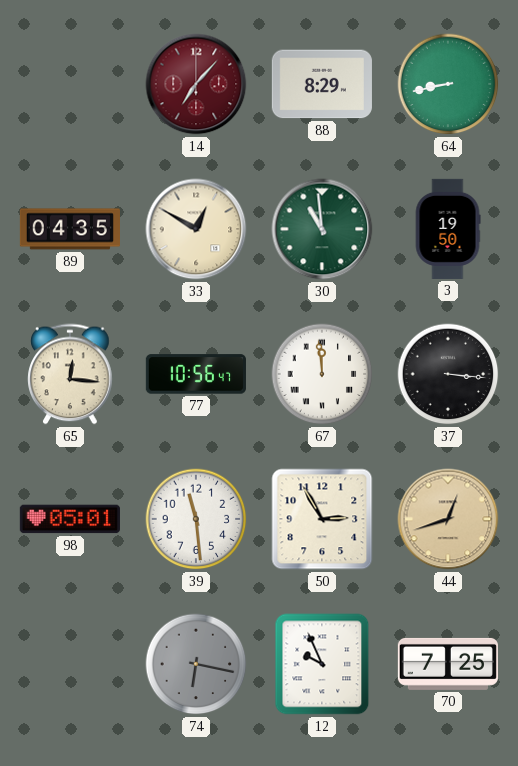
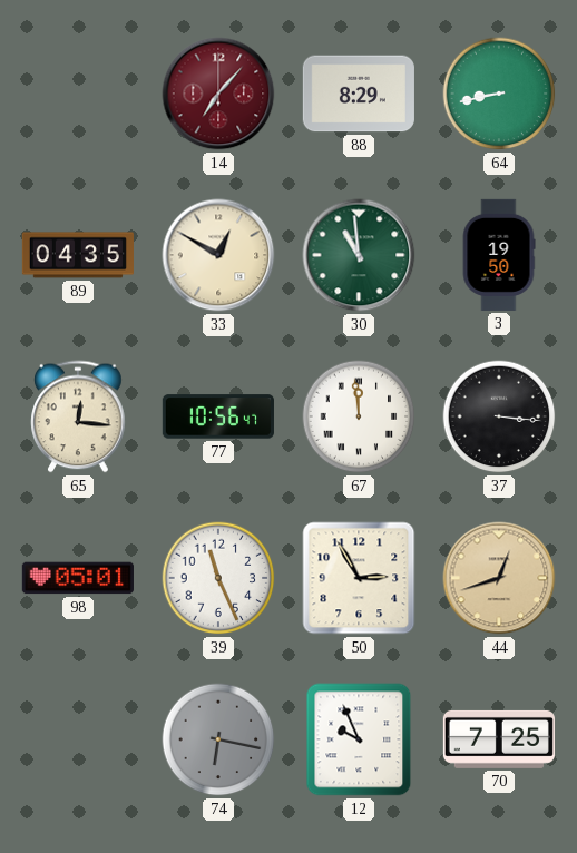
39: 11:29 -> 11:26 (218, 578)
